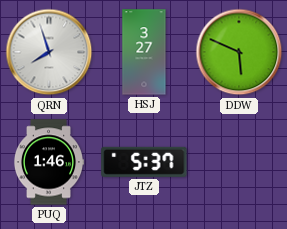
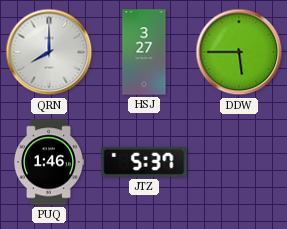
QRN: 7:57 -> 8:00 (49, 52)
DDW: 5:49 -> 5:45 (239, 52)
